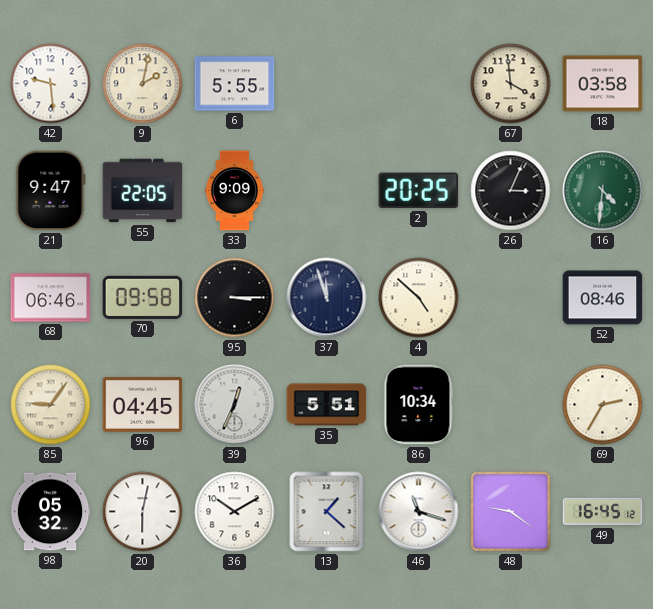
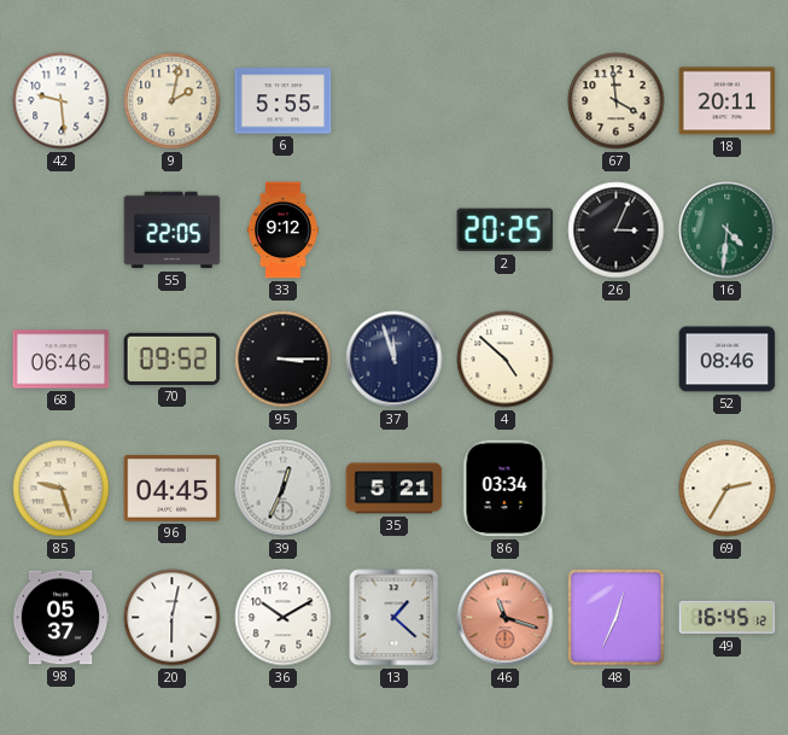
18: 03:58 -> 20:11 (728, 101)
21: 9:47 -> none (51, 191)
33: 9:09 -> 9:12 (282, 231)
70: 09:58 -> 09:52 (173, 358)
85: 9:06 -> 9:27 (62, 489)
35: 5:51 -> 5:21 (395, 489)
86: 10:34 -> 03:34 (506, 489)
98: 05:32 -> 05:37 (60, 618)
46 dial: white -> salmon (506, 618)
48: 9:21 -> 12:34 (617, 618)
